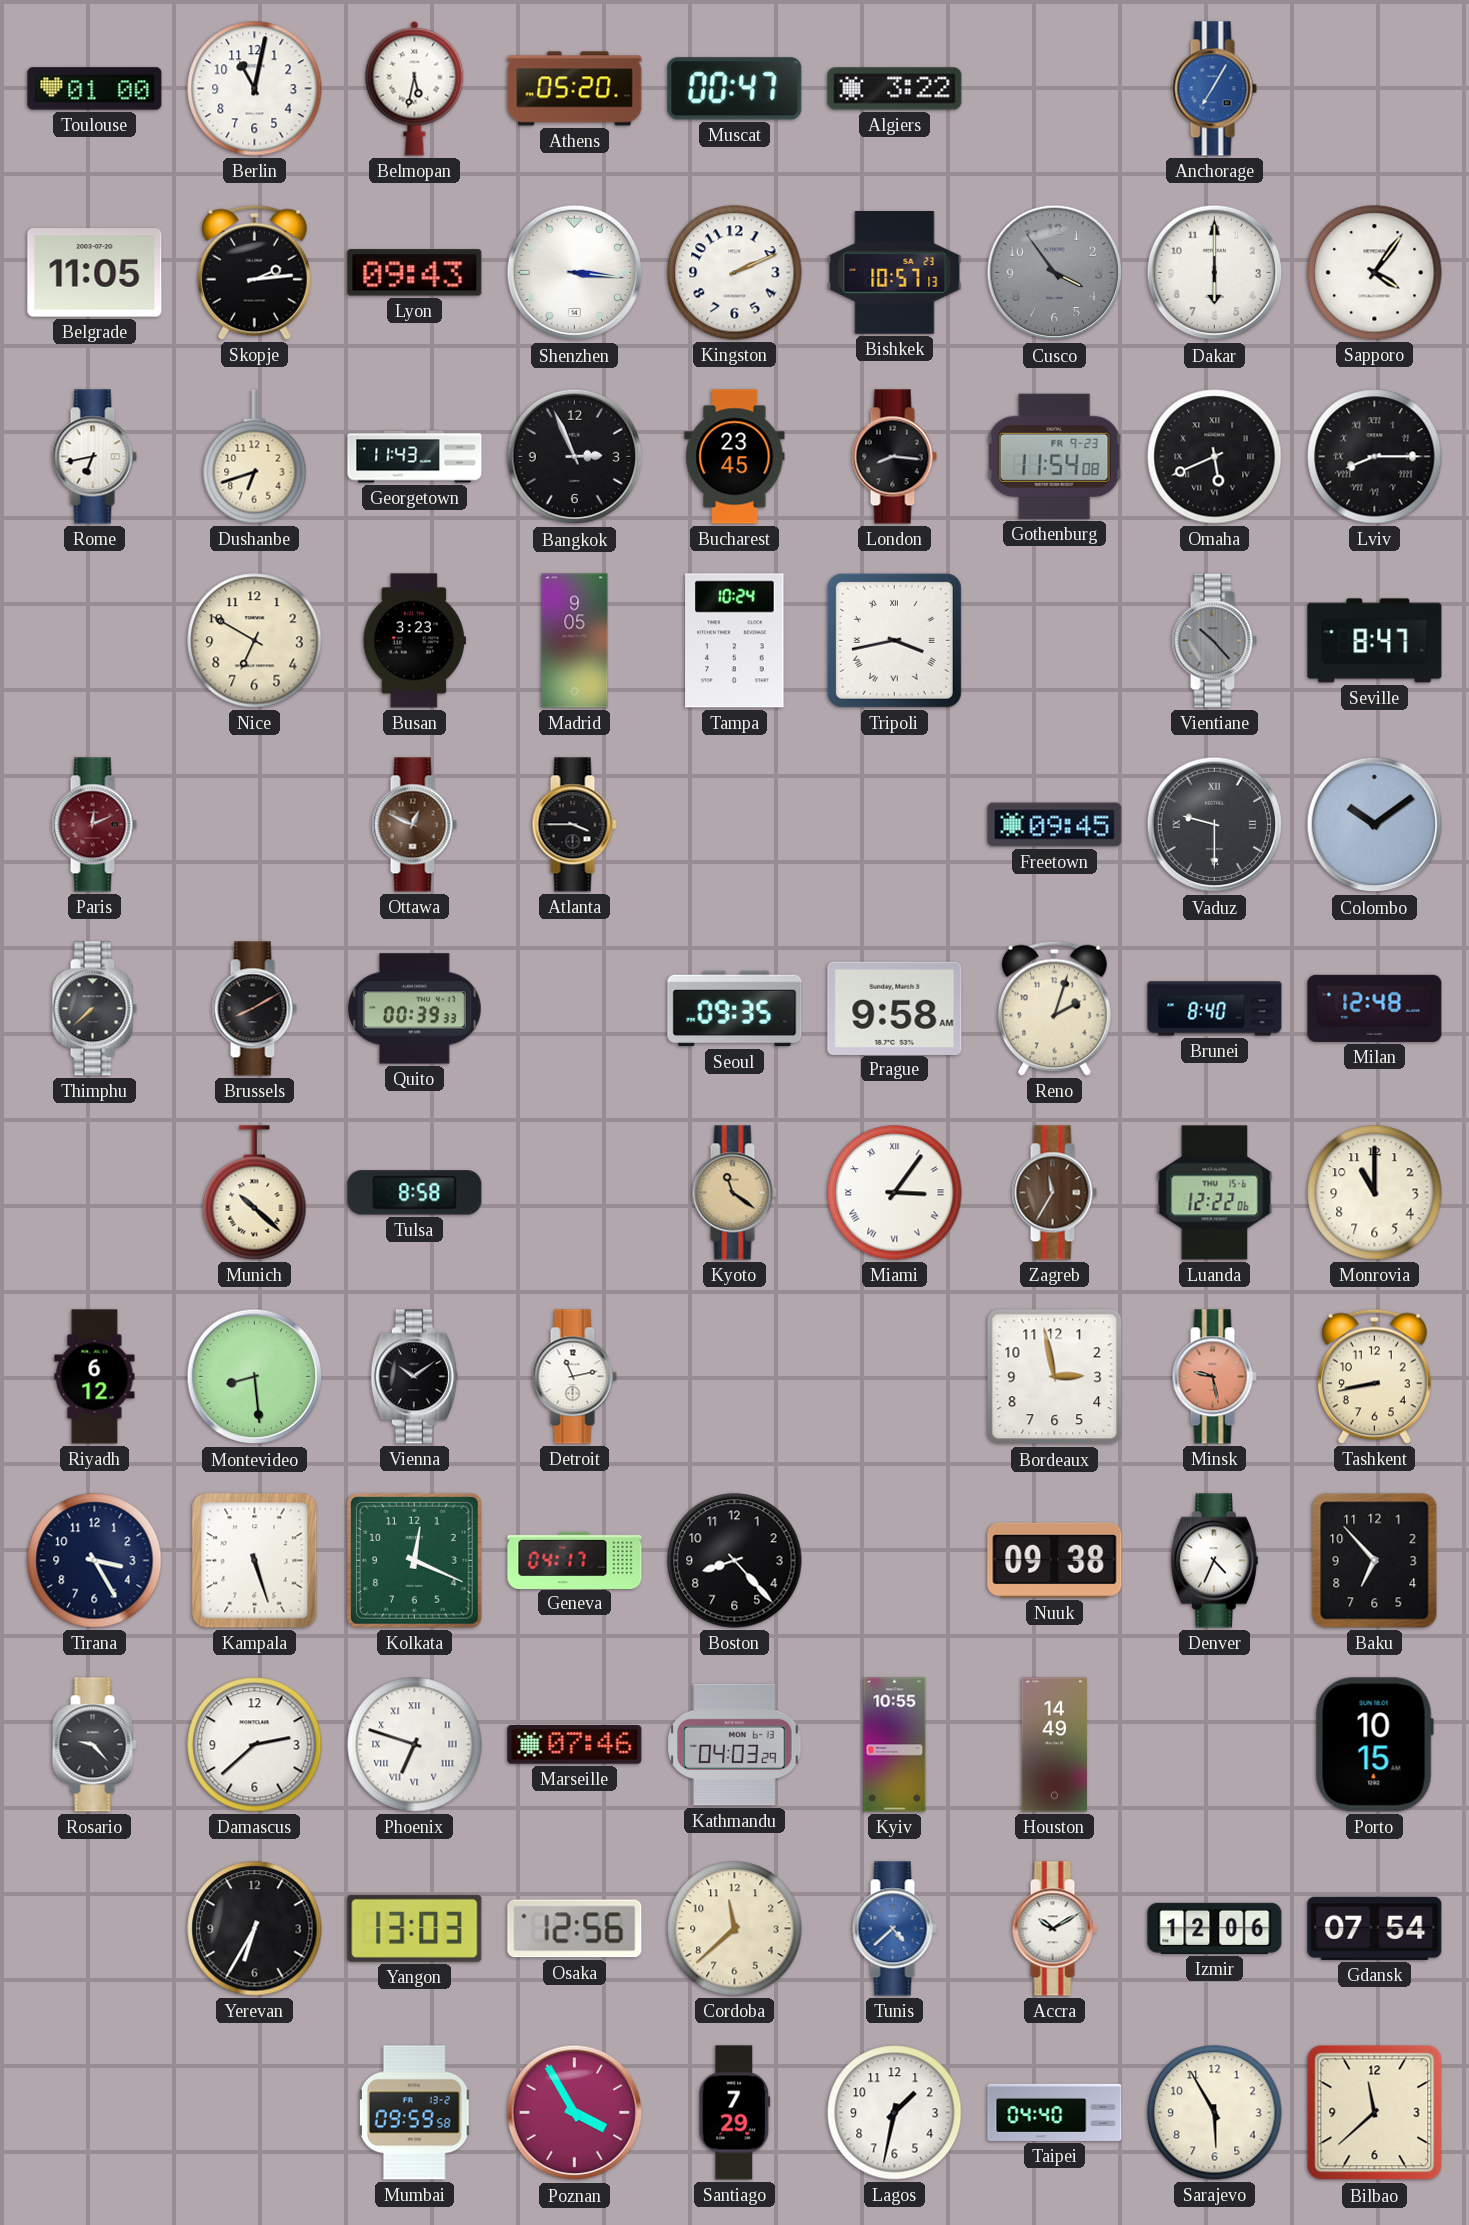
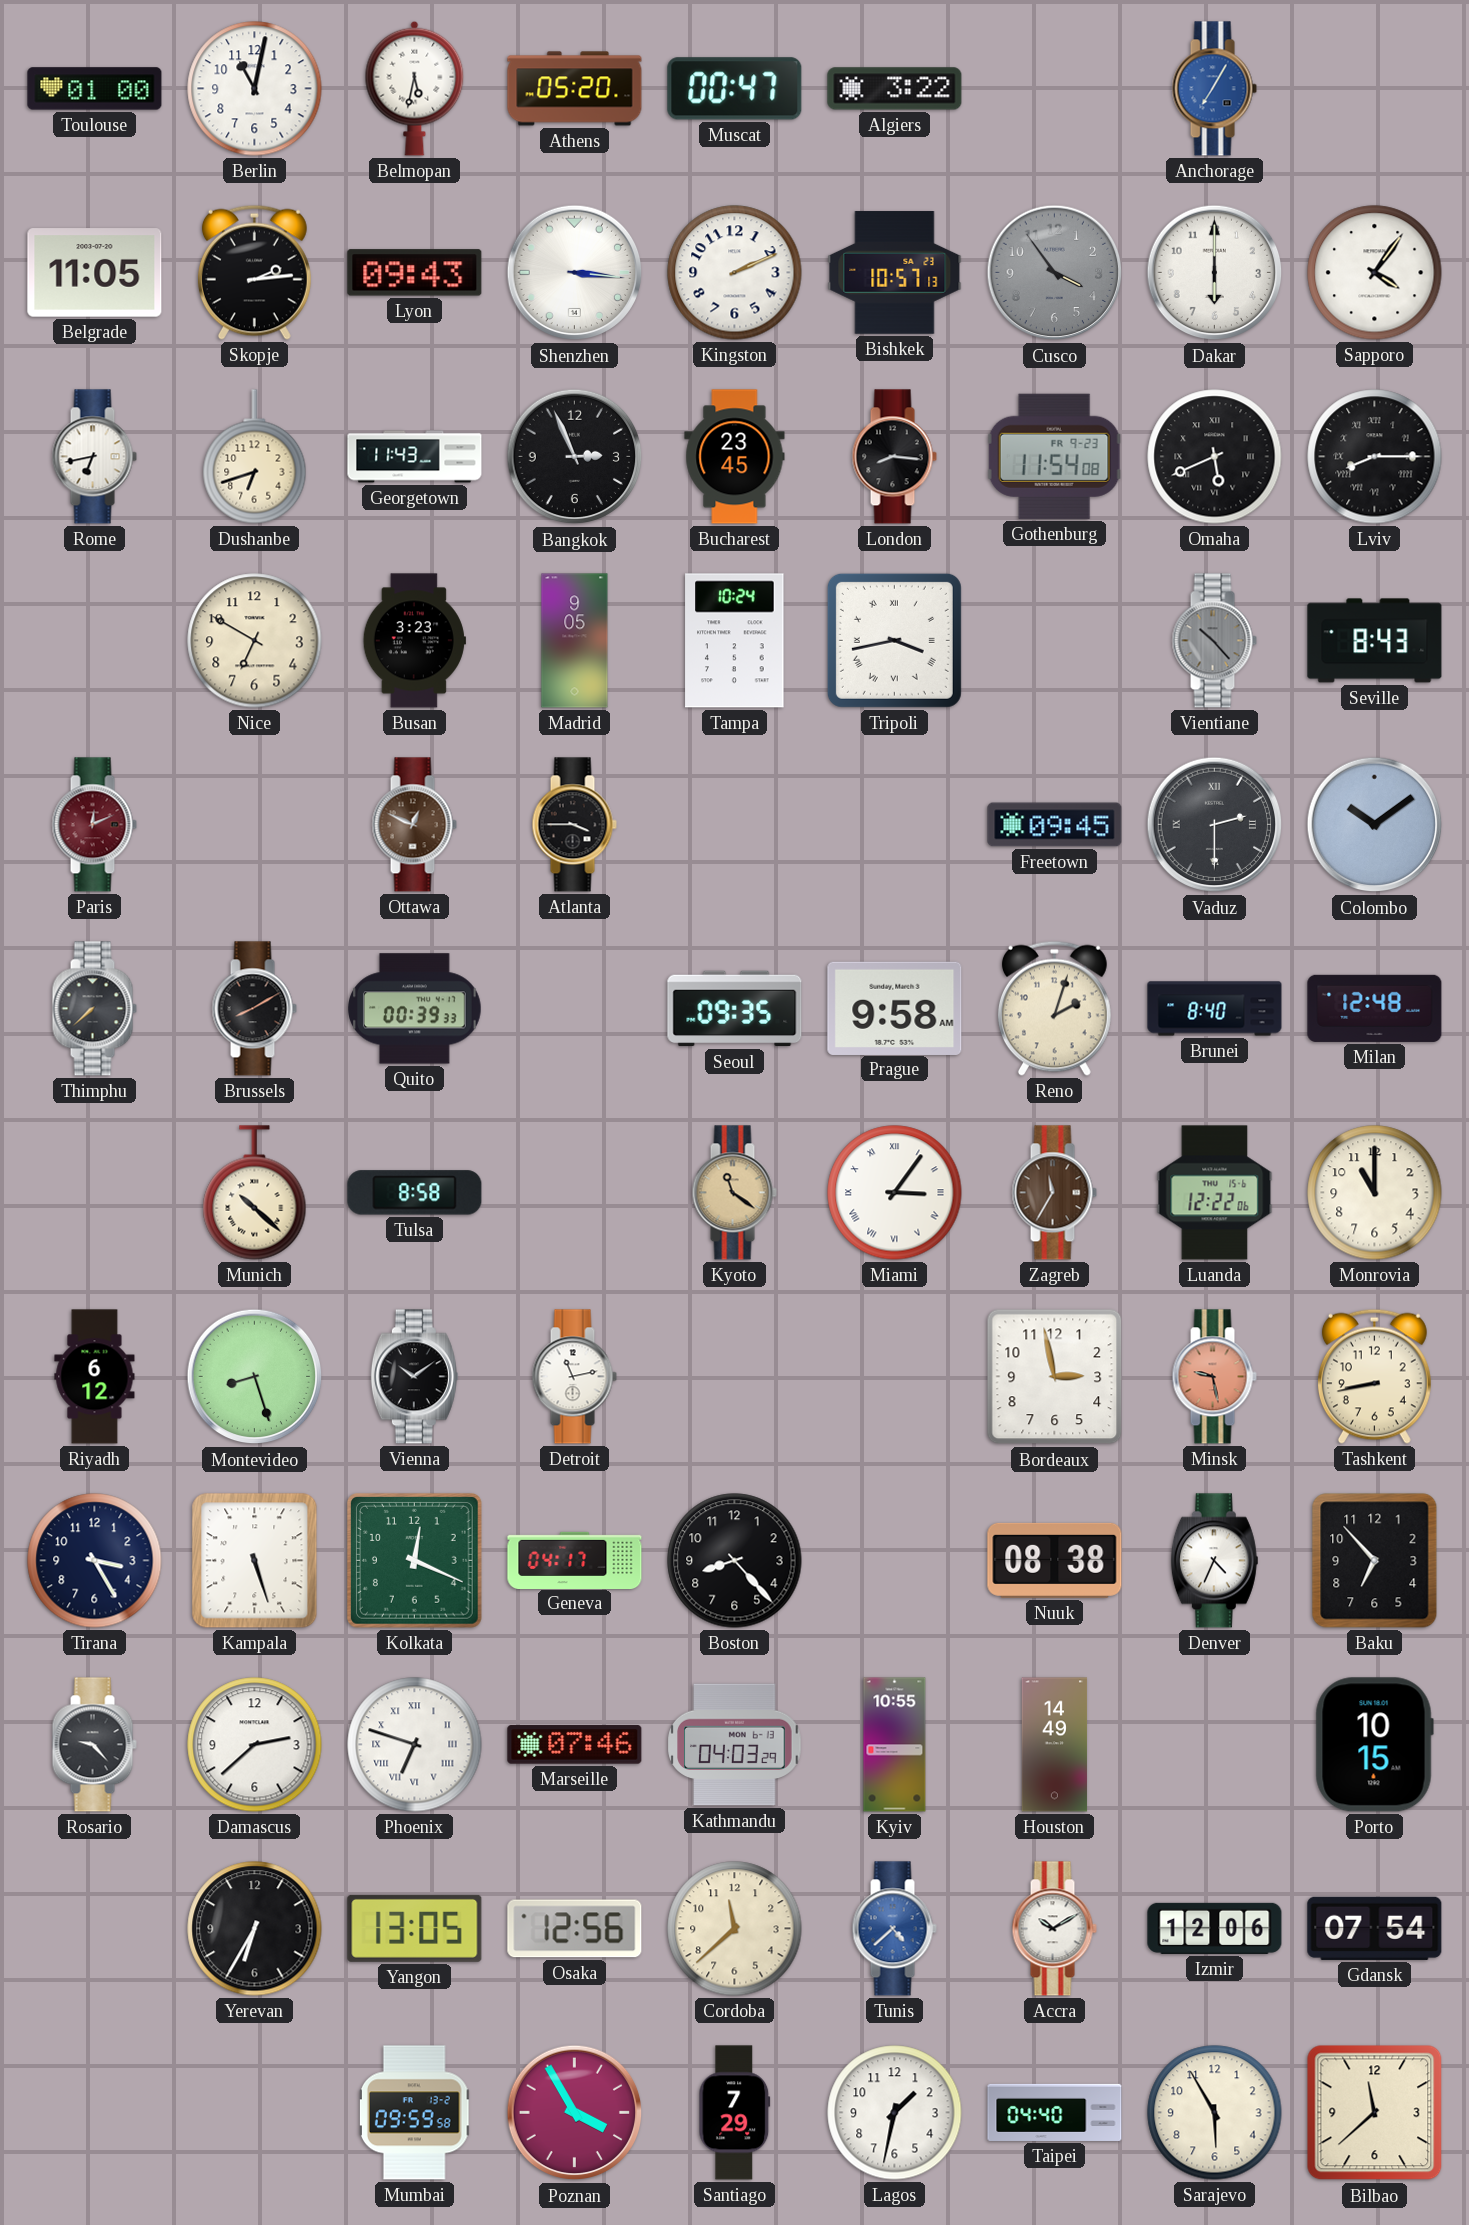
Seville: 8:47 -> 8:43 (1375, 641)
Vaduz: 9:30 -> 2:30 (1215, 825)
Montevideo: 8:29 -> 8:27 (255, 1377)
Nuuk: 09:38 -> 08:38 (1055, 1560)
Yangon: 13:03 -> 13:05 (415, 1928)
